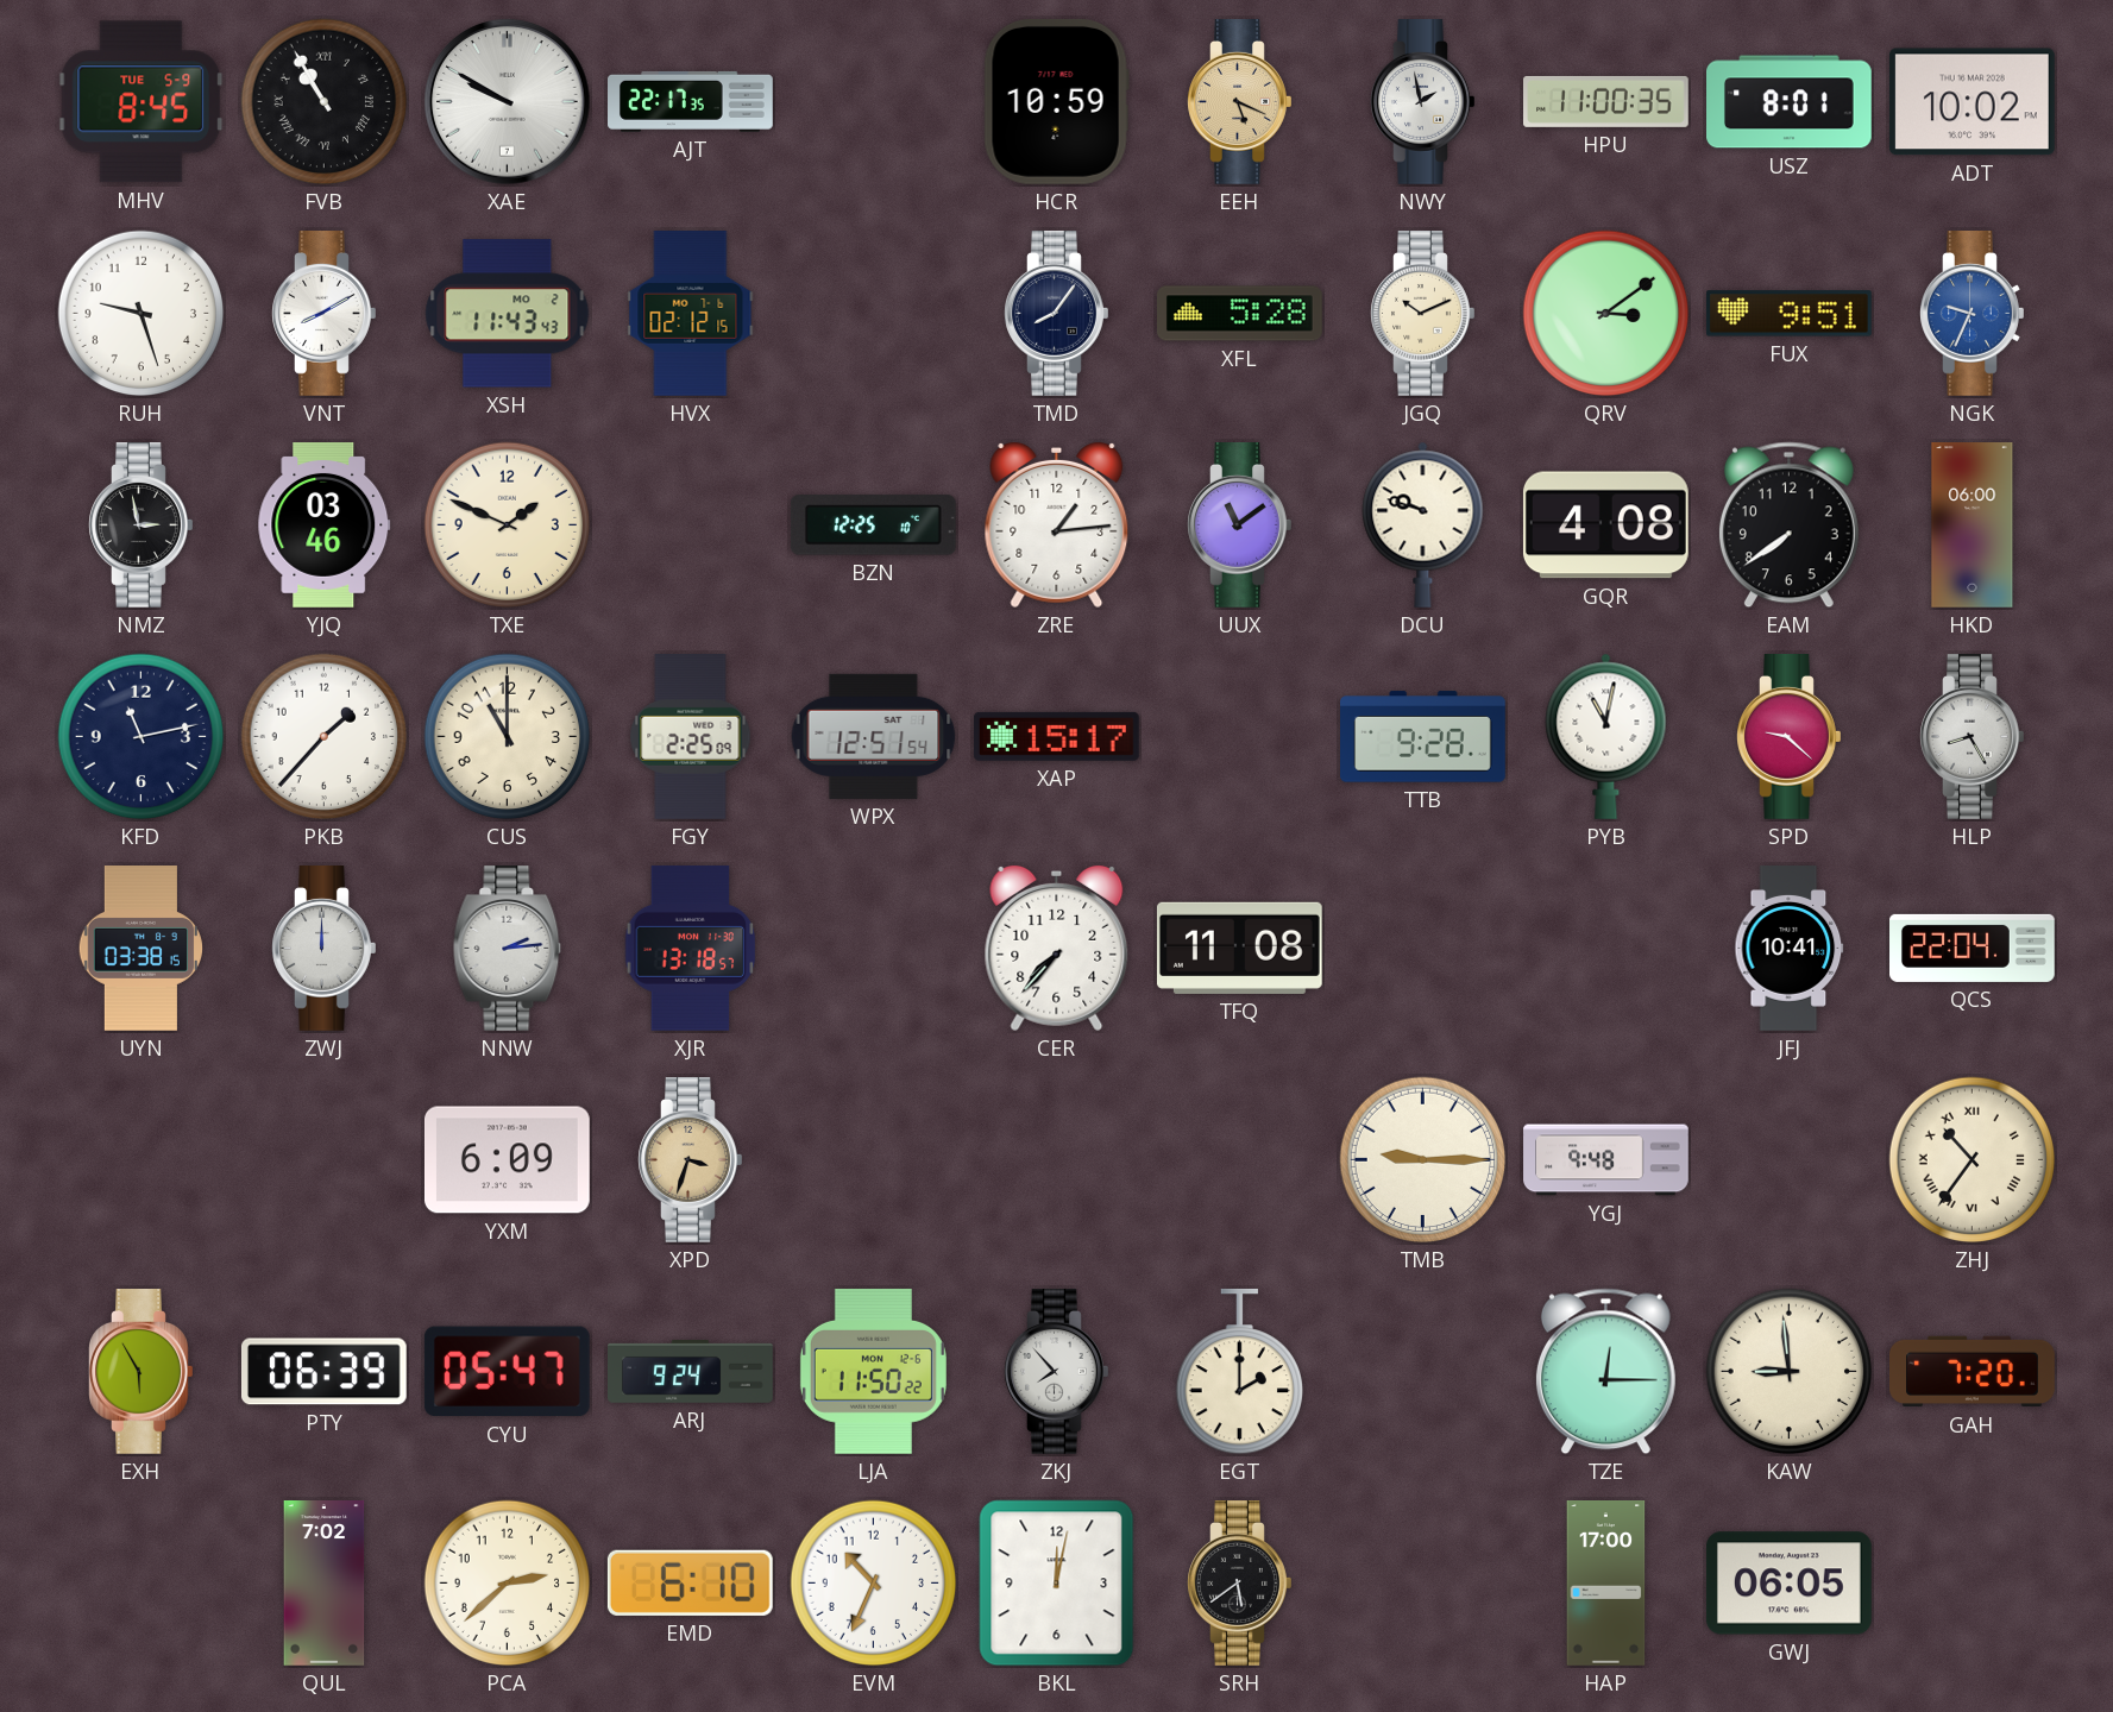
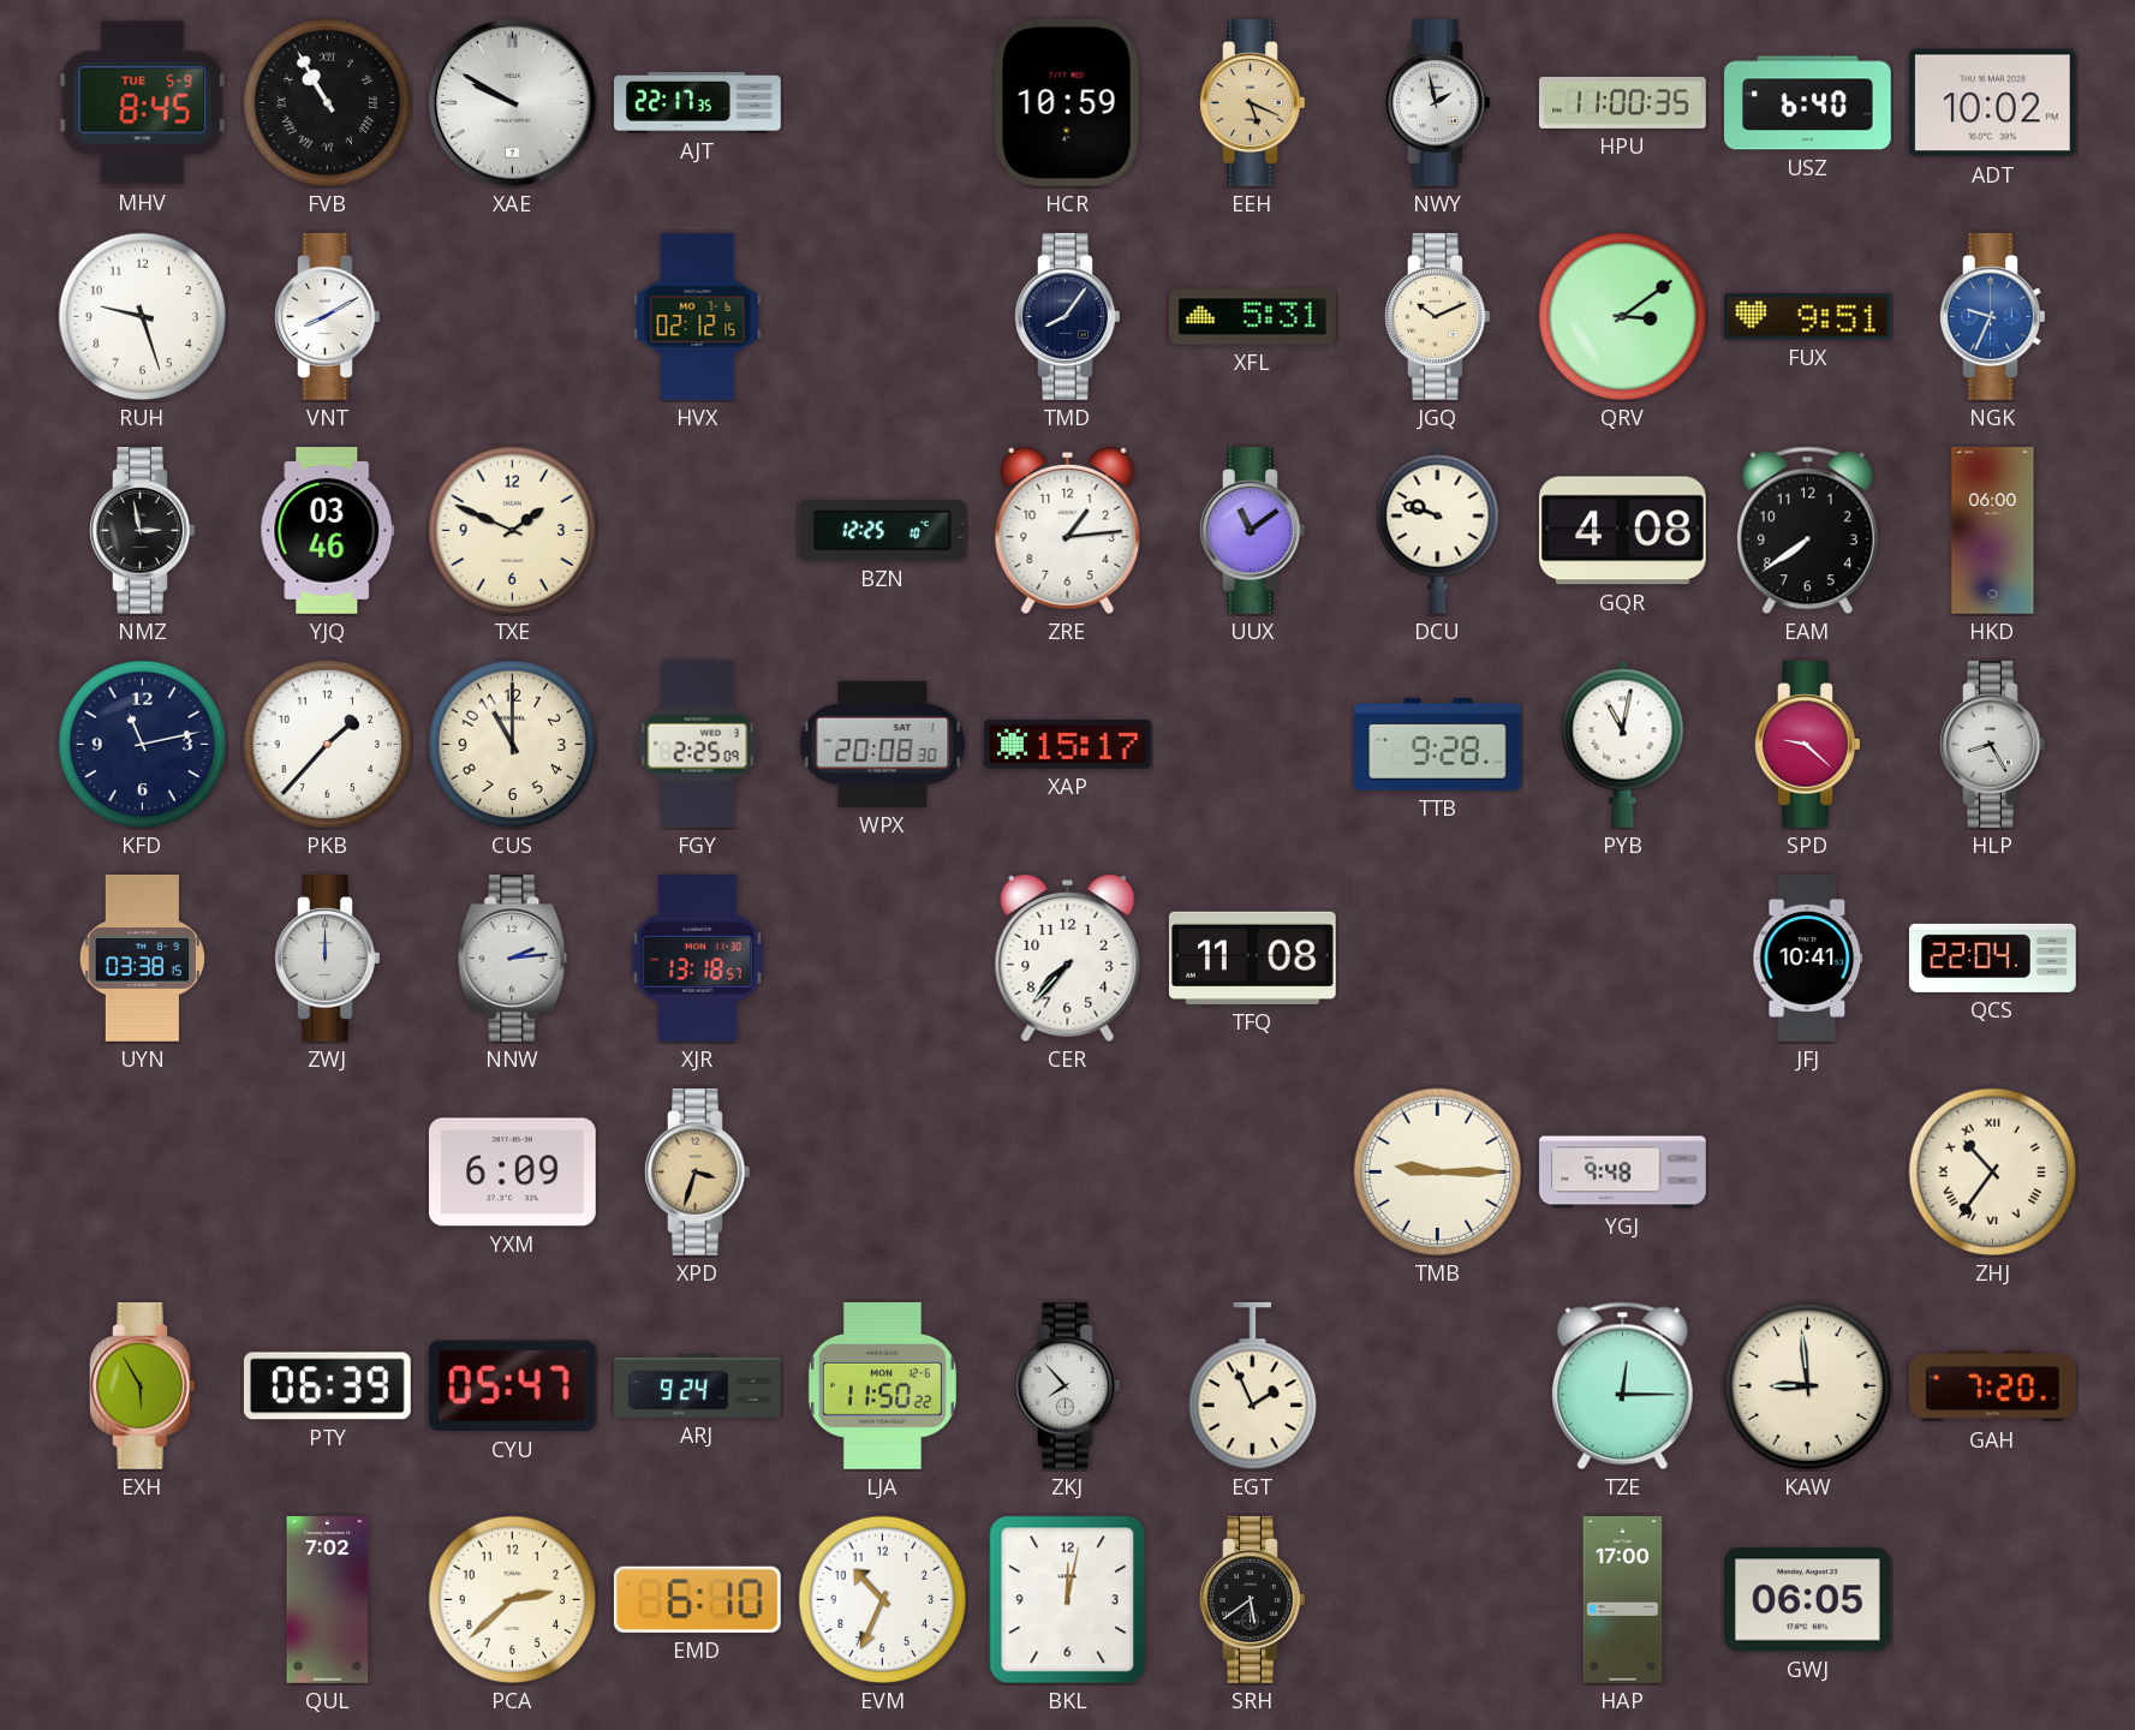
USZ: 8:01 -> 6:40 (1808, 103)
XSH: 11:43 -> none (508, 314)
XFL: 5:28 -> 5:31 (1253, 317)
WPX: 12:51 -> 20:08 (883, 744)
EGT: 2:00 -> 1:56 (1252, 1386)
